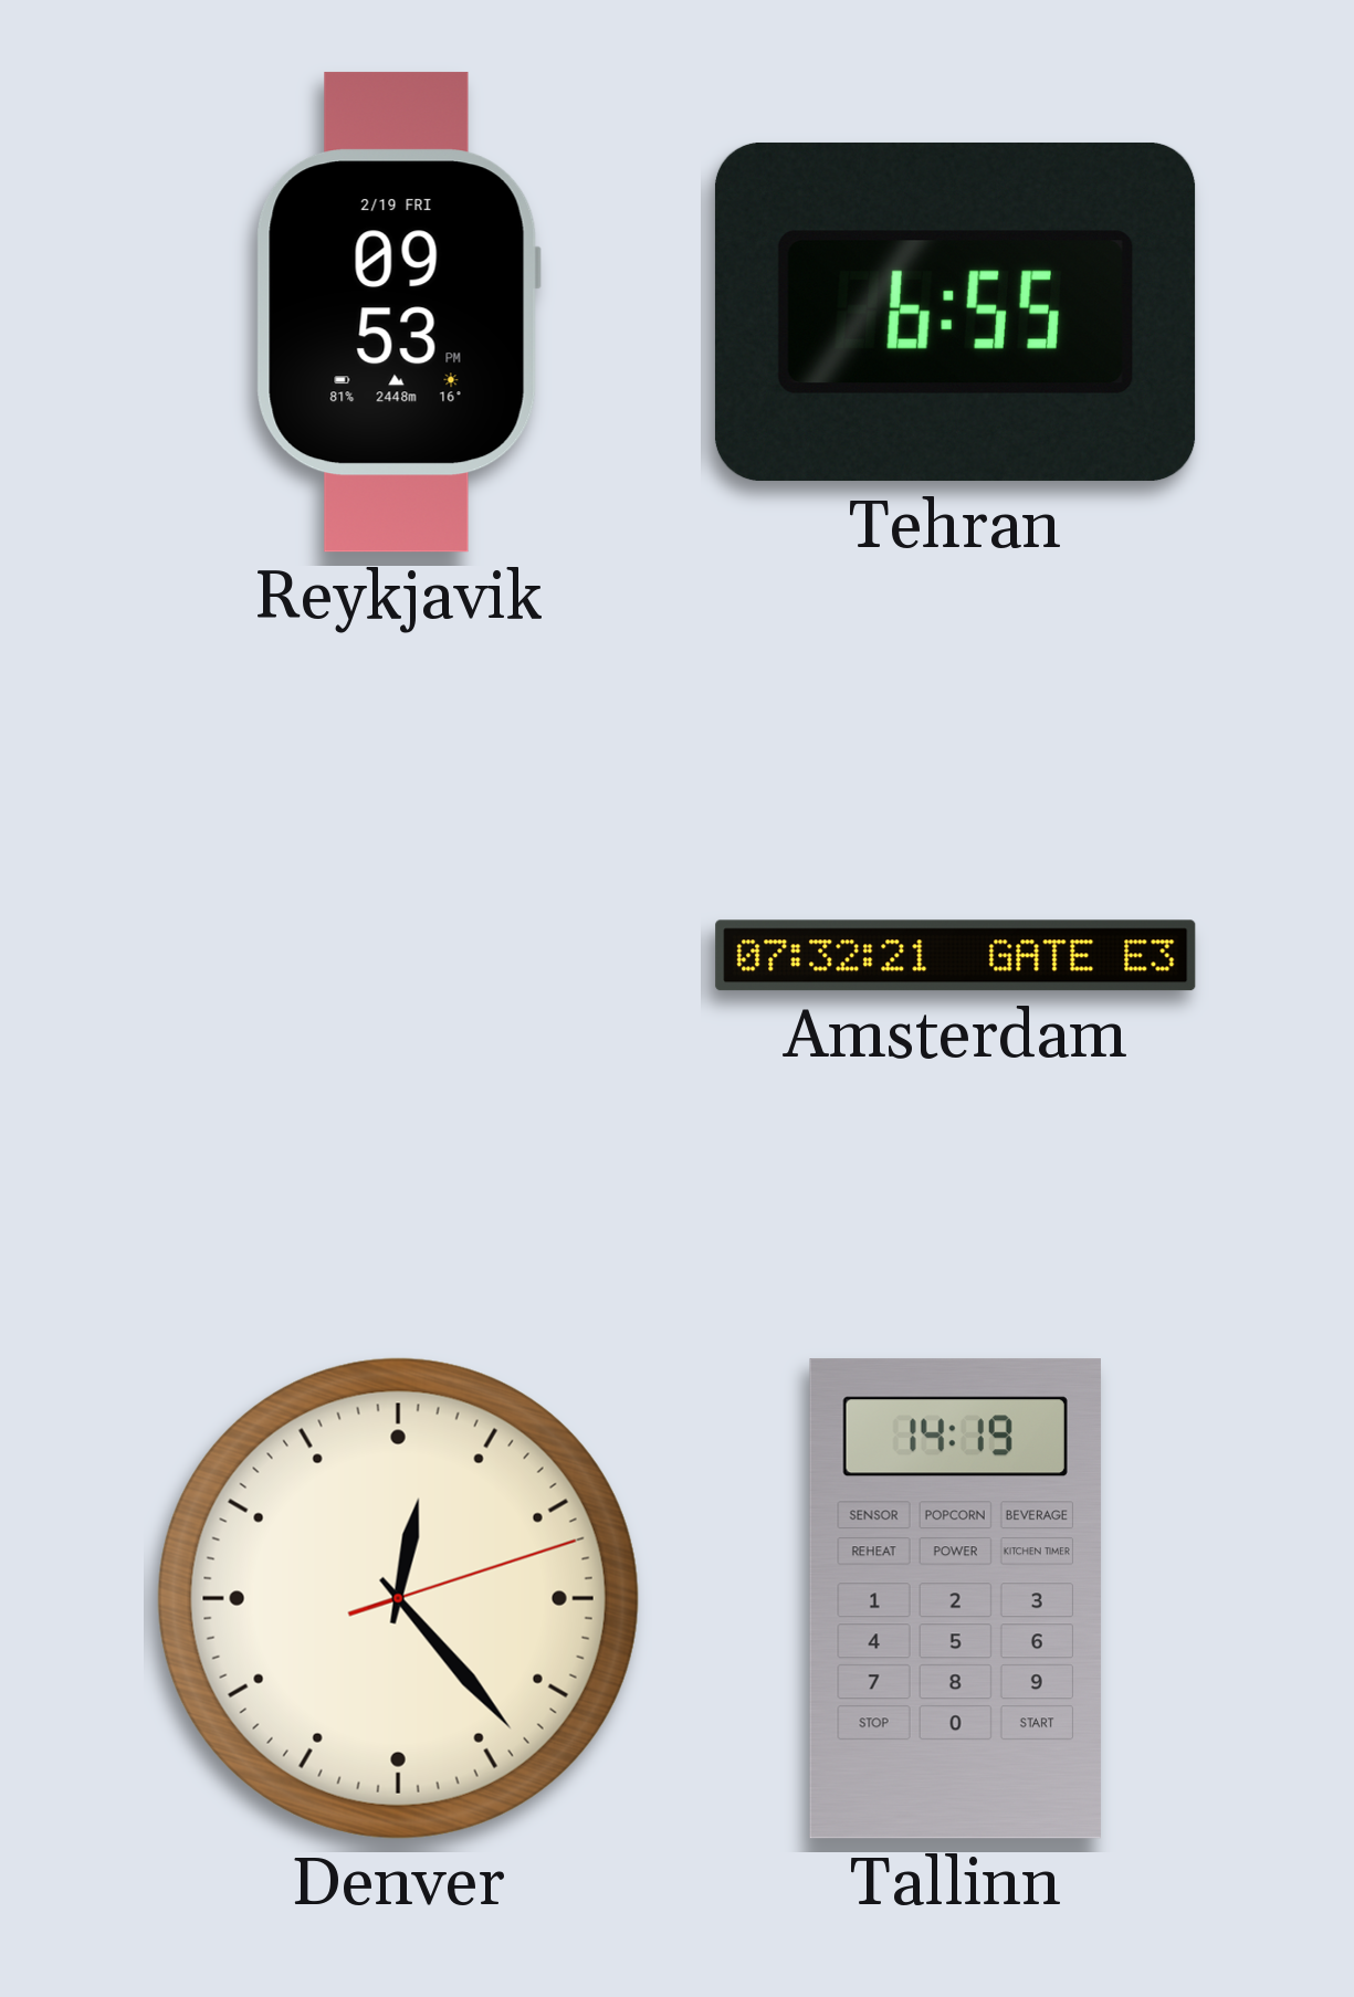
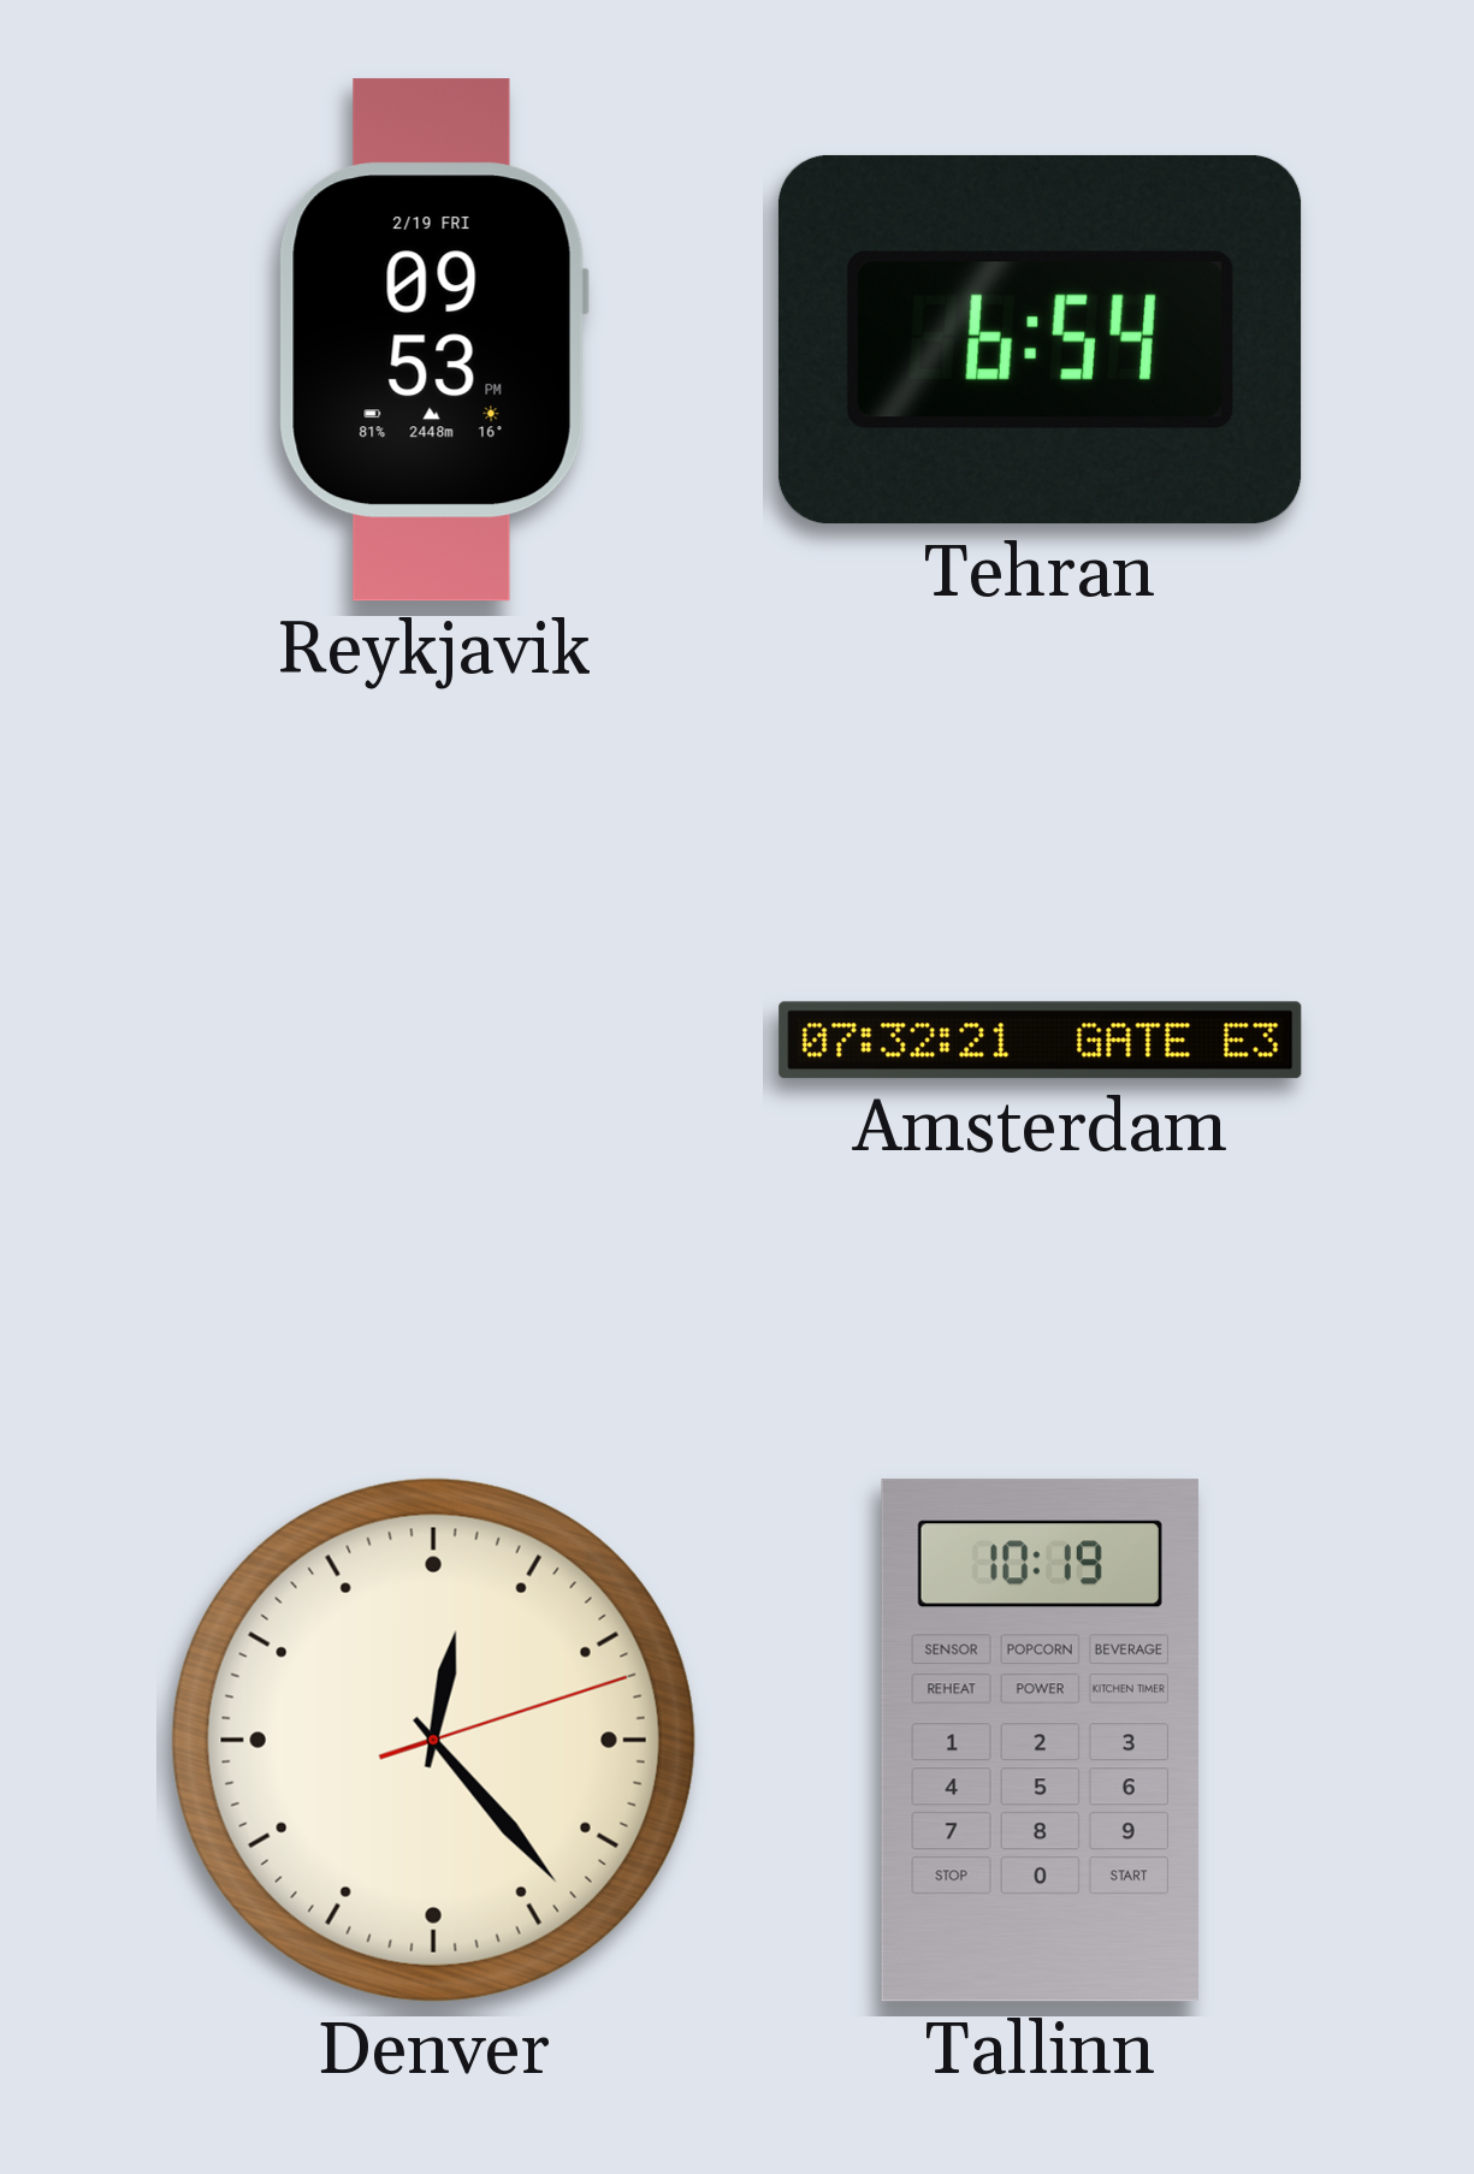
Tehran: 6:55 -> 6:54 (1040, 339)
Tallinn: 14:19 -> 10:19 (1040, 1741)
